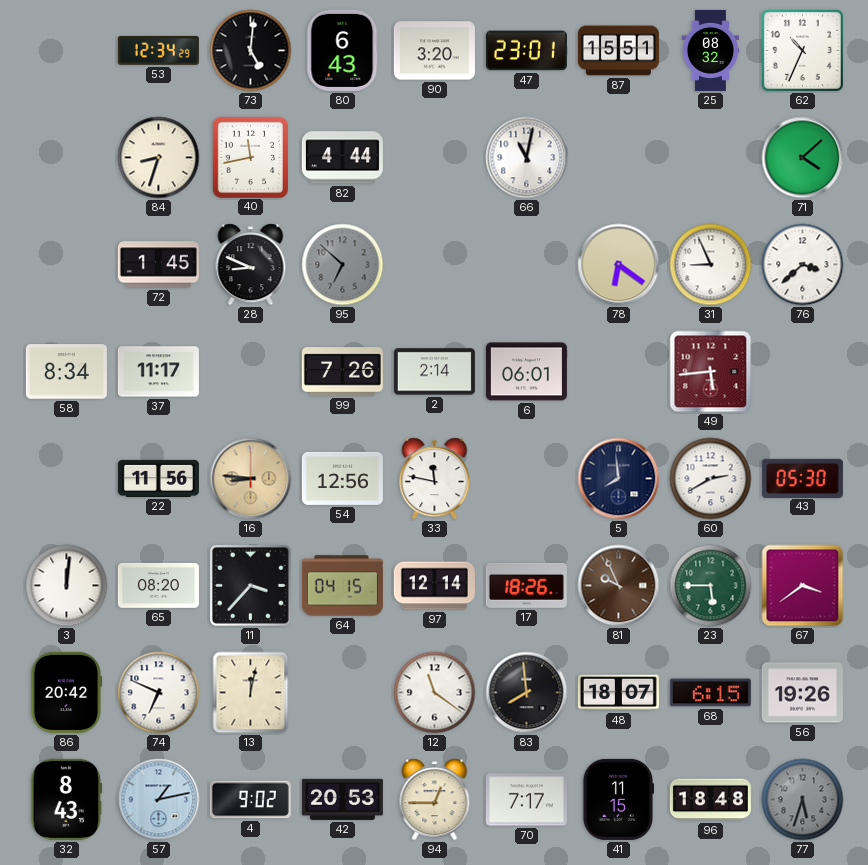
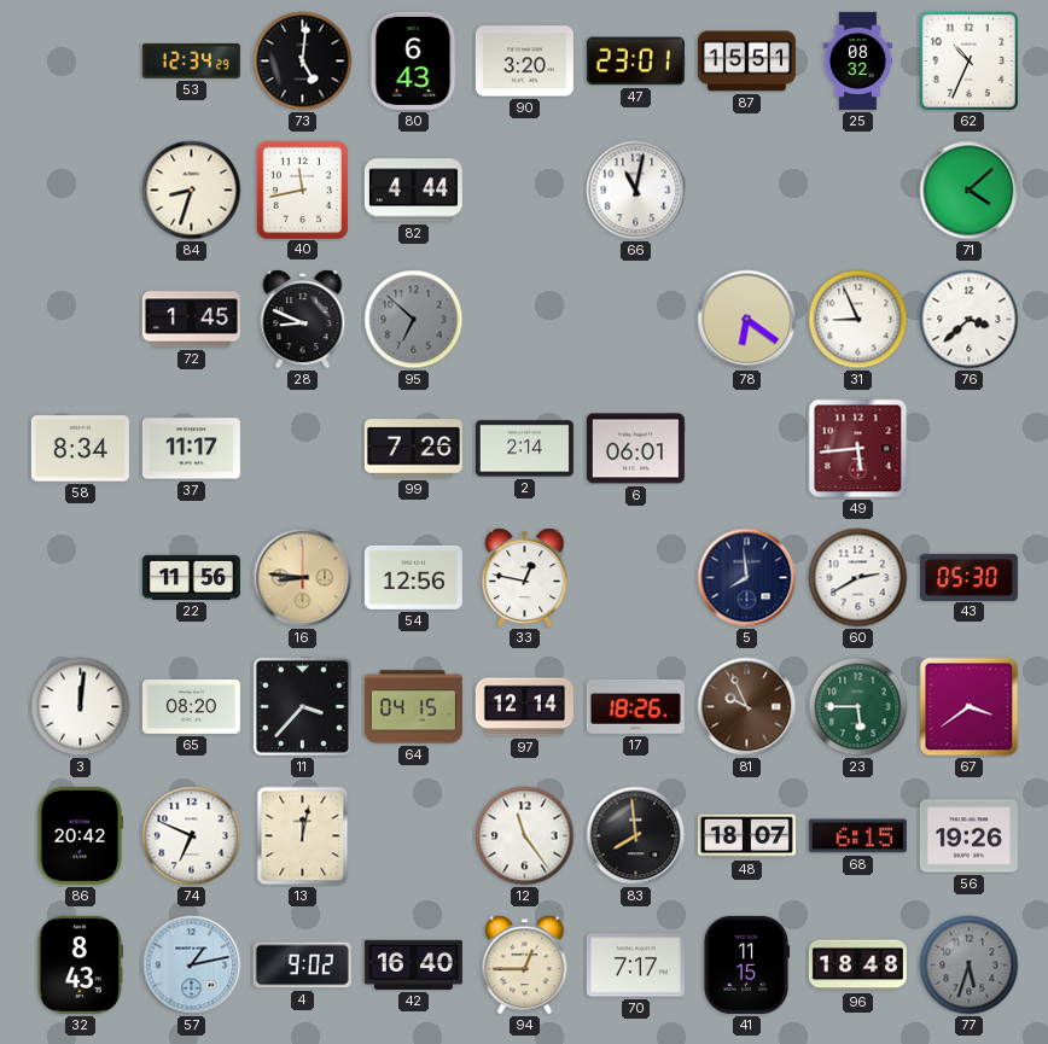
33: 11:47 -> 12:47 (525, 578)
12: 11:21 -> 11:24 (525, 836)
42: 20:53 -> 16:40 (413, 964)
